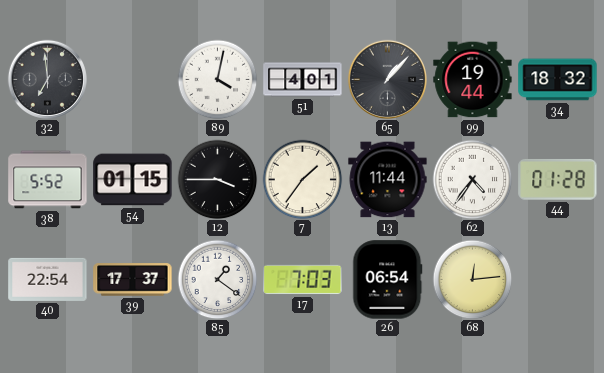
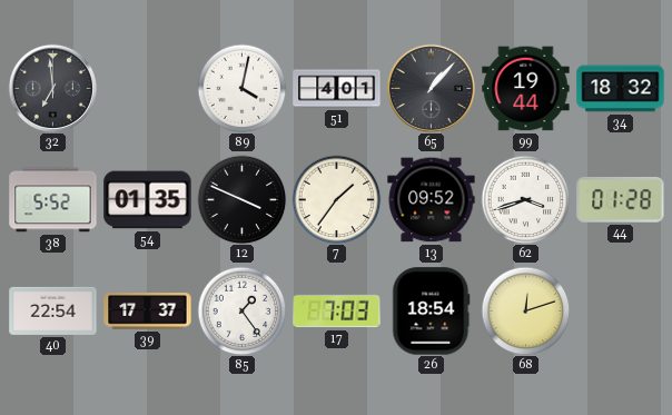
54: 01:15 -> 01:35 (148, 200)
12: 3:45 -> 3:49 (241, 199)
13: 11:44 -> 09:52 (432, 200)
62: 4:36 -> 3:42 (525, 199)
85: 1:21 -> 1:24 (241, 310)
26: 06:54 -> 18:54 (432, 312)
68: 12:14 -> 12:12 (525, 310)
